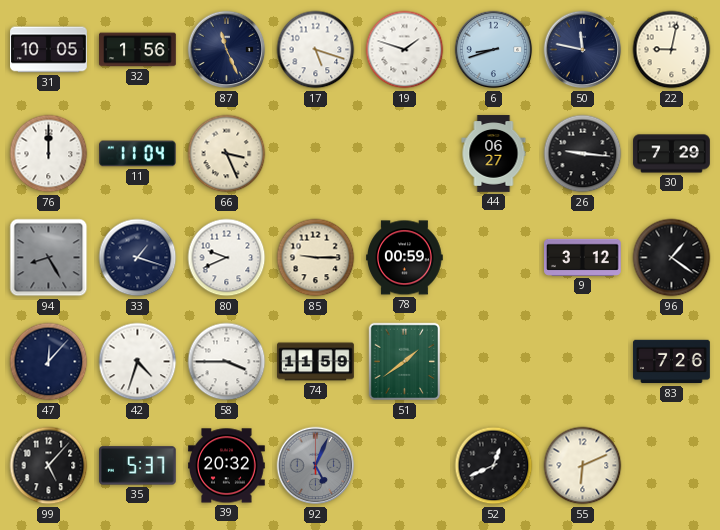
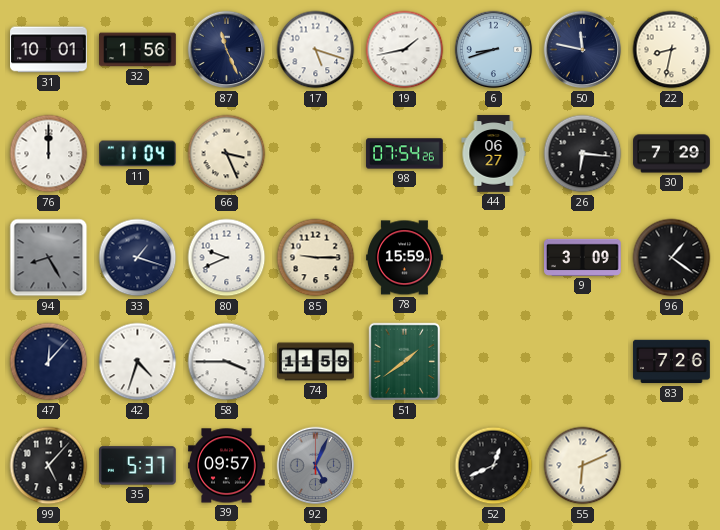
31: 10:05 -> 10:01 (49, 50)
19: 1:48 -> 1:43 (405, 50)
22: 9:02 -> 8:32 (672, 50)
98: none -> 07:54 (405, 154)
26: 9:16 -> 6:16 (583, 154)
78: 00:59 -> 15:59 (405, 258)
9: 3:12 -> 3:09 (583, 257)
39: 20:32 -> 09:57 (227, 466)
